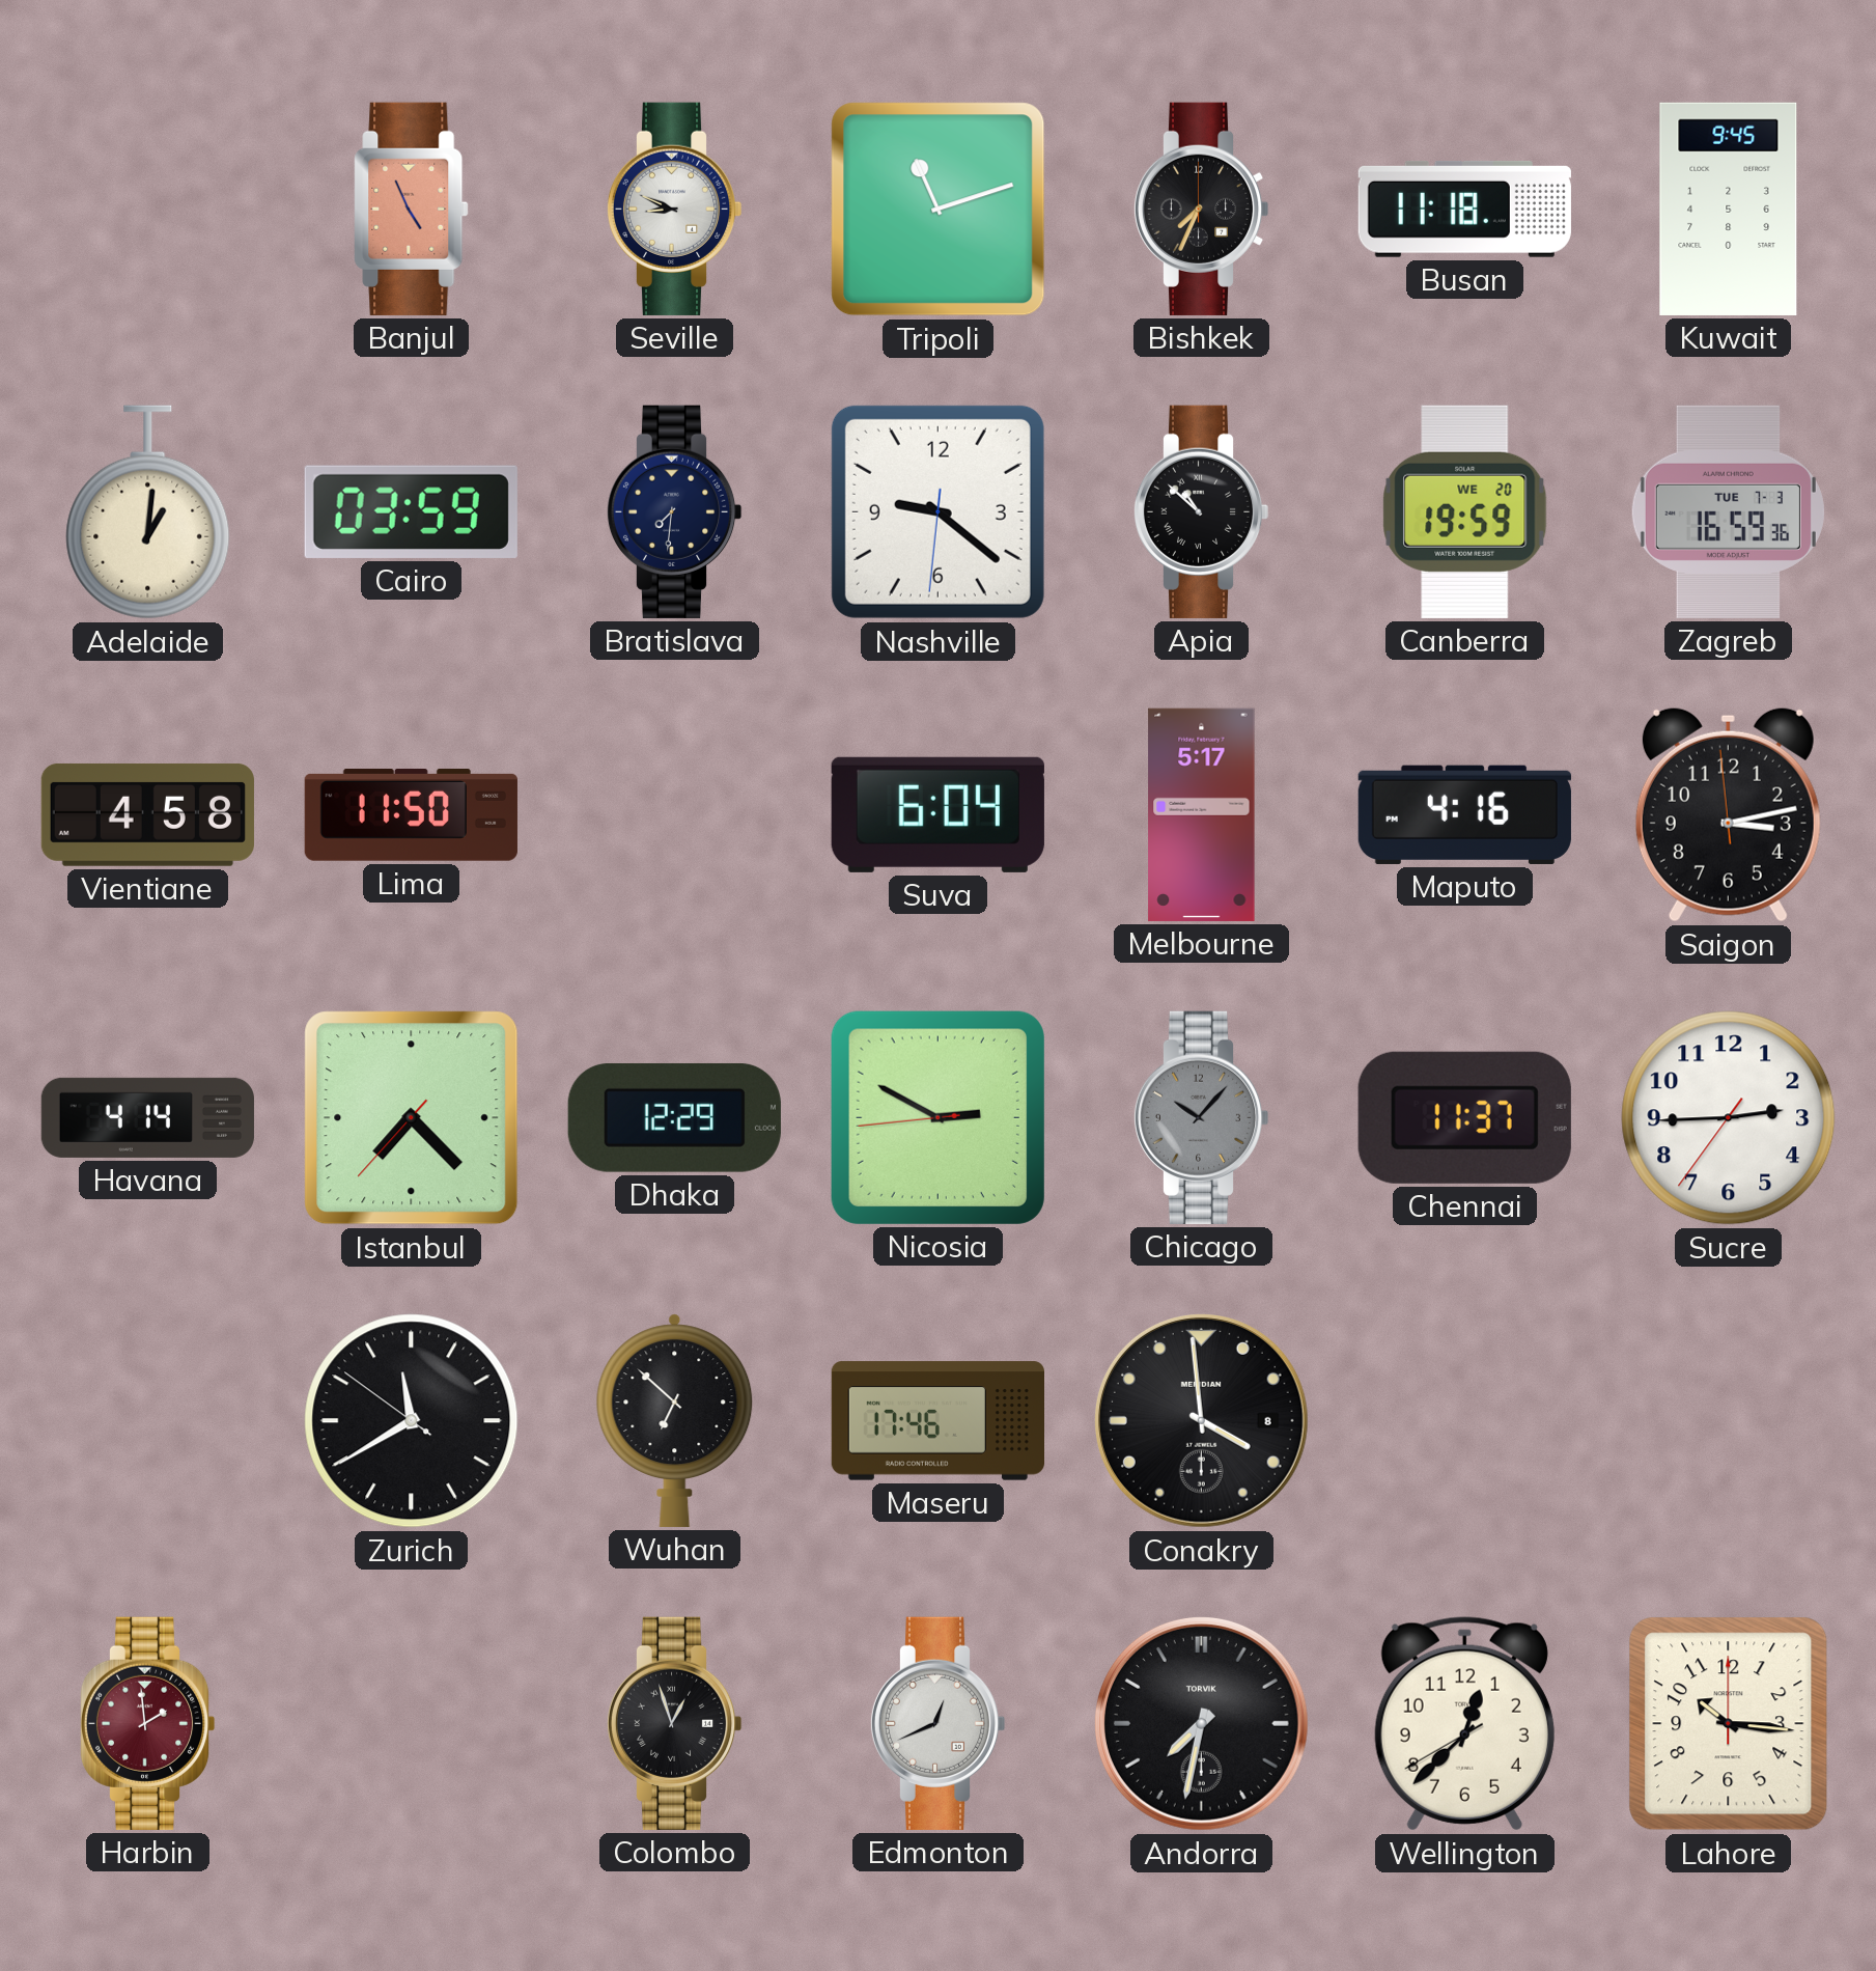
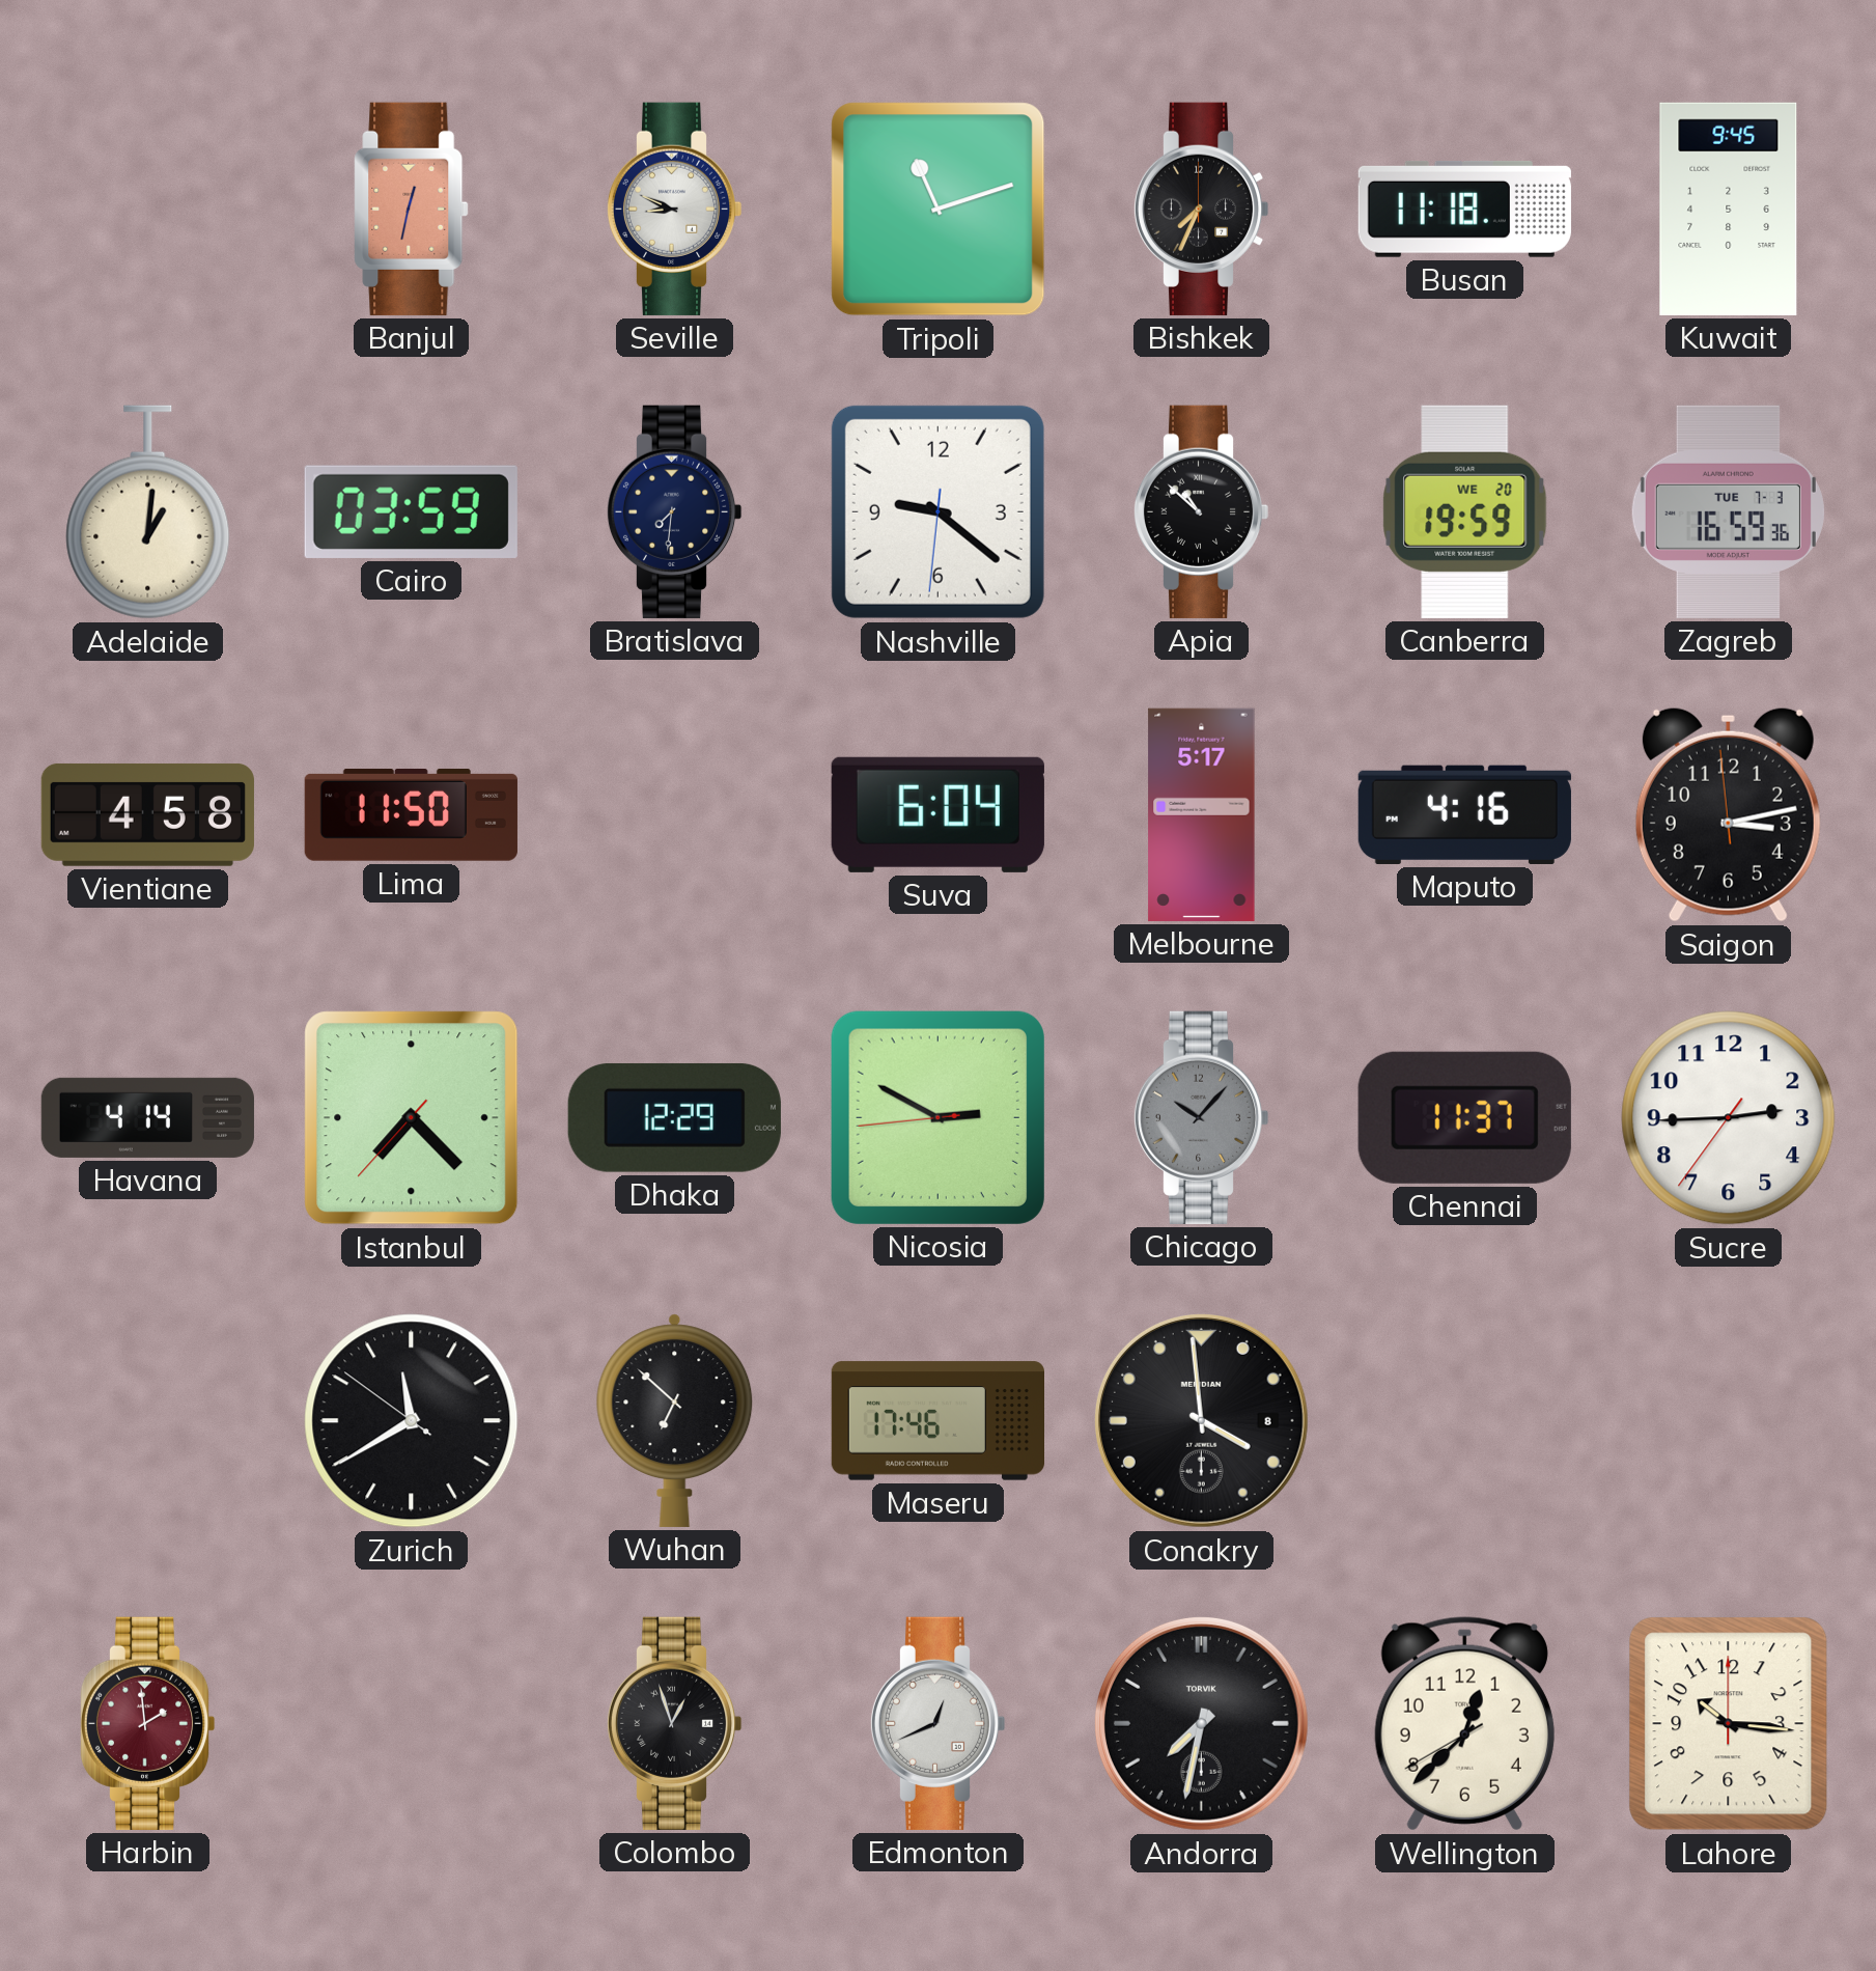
Banjul: 4:56 -> 12:32 (412, 209)
